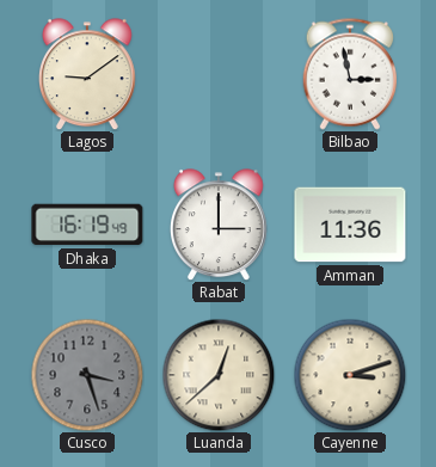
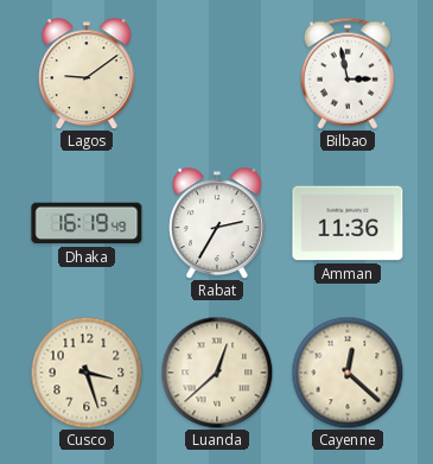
Rabat: 3:00 -> 2:35 (217, 223)
Cusco dial: grey -> cream (87, 373)
Cayenne: 3:12 -> 12:22 (348, 373)
